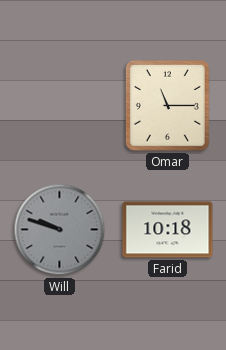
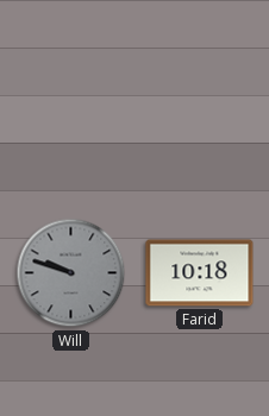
Omar: 11:15 -> none (167, 105)
